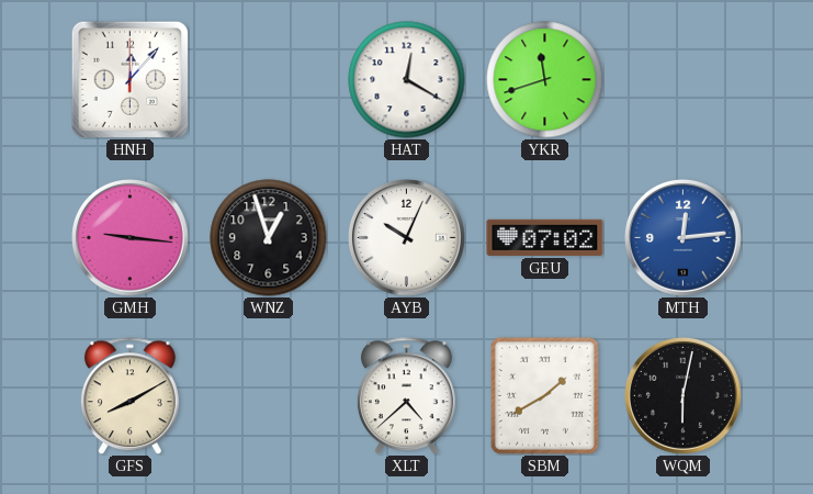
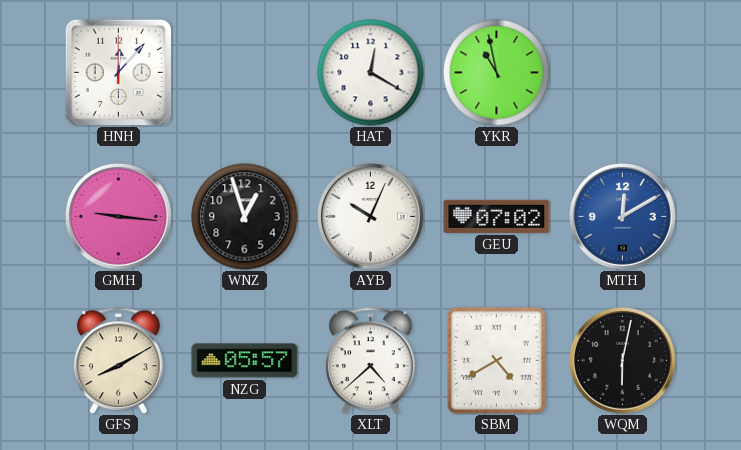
YKR: 11:42 -> 10:58 (497, 73)
MTH: 12:14 -> 12:10 (623, 217)
NZG: none -> 05:57 (245, 361)
SBM: 1:40 -> 4:40 (496, 360)
